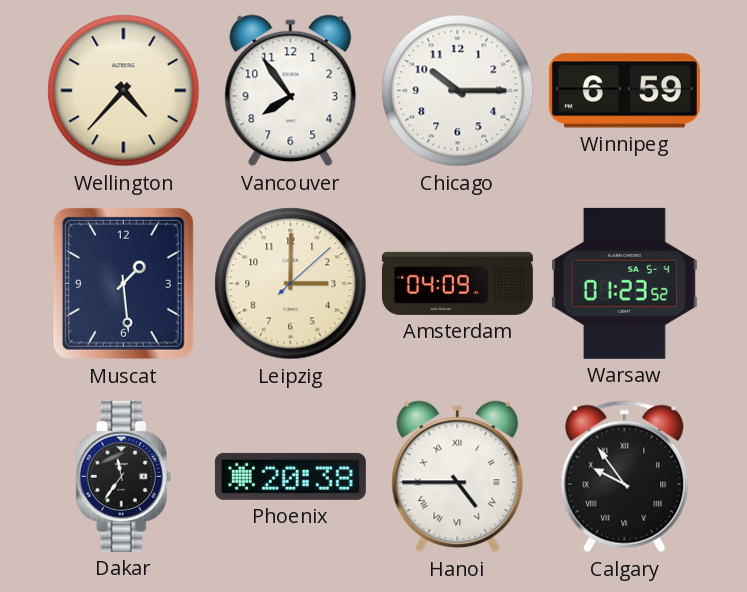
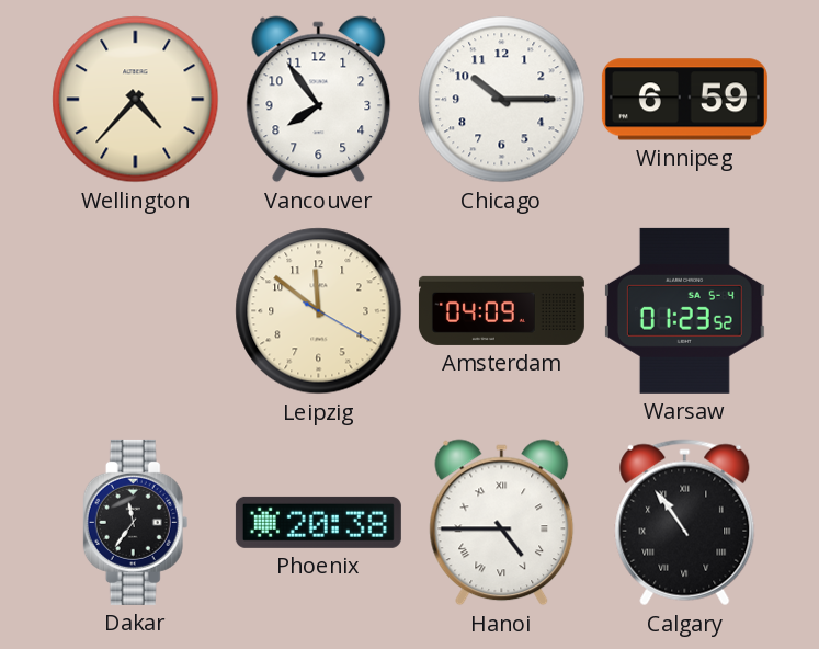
Muscat: 1:29 -> none (123, 283)
Leipzig: 3:00 -> 11:51 (319, 311)
Calgary: 9:54 -> 10:54 (685, 523)
